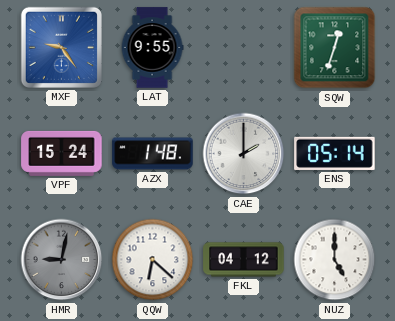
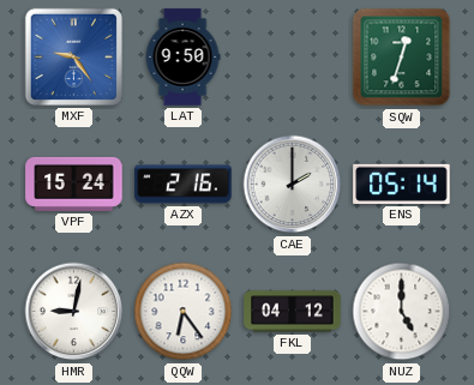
LAT: 9:55 -> 9:50 (182, 58)
AZX: 1:48 -> 2:16 (184, 185)
HMR dial: grey -> white (74, 312)
QQW: 6:22 -> 6:24 (184, 312)
